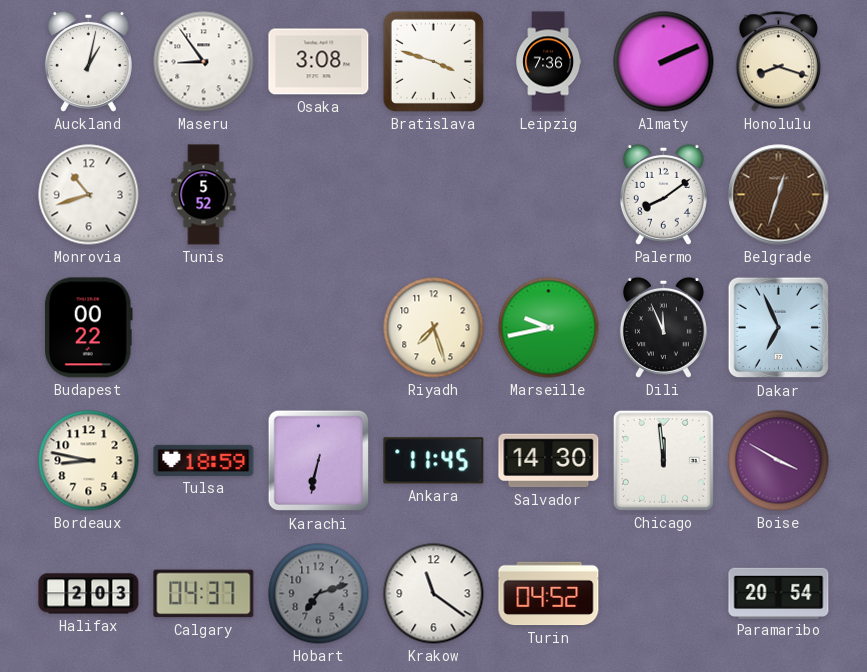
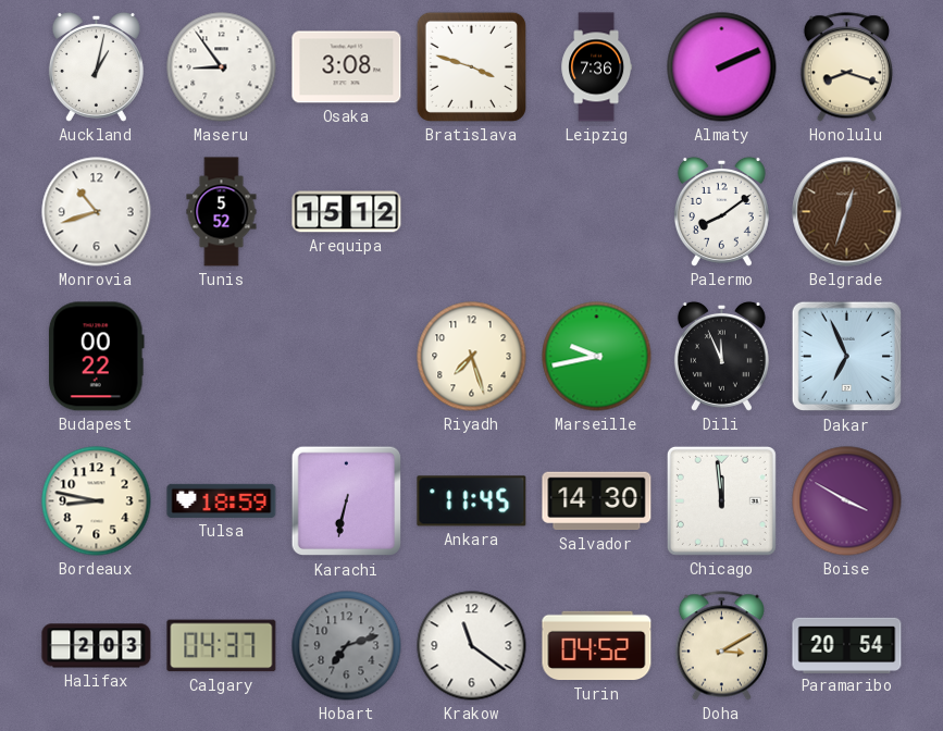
Arequipa: none -> 15:12 (347, 212)
Doha: none -> 3:10 (721, 646)
